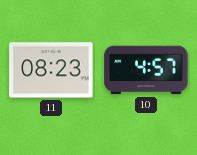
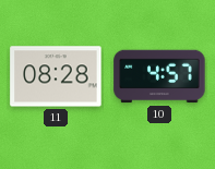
11: 08:23 -> 08:28 (56, 76)
